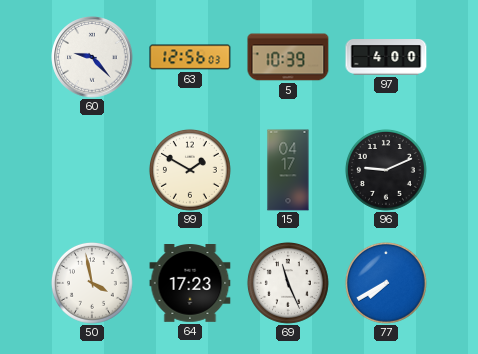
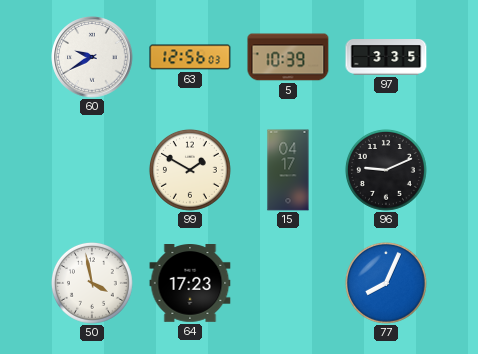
60: 9:23 -> 9:40 (92, 57)
97: 4:00 -> 3:35 (386, 58)
69: 11:26 -> none (288, 283)
77: 7:40 -> 8:04 (386, 283)
